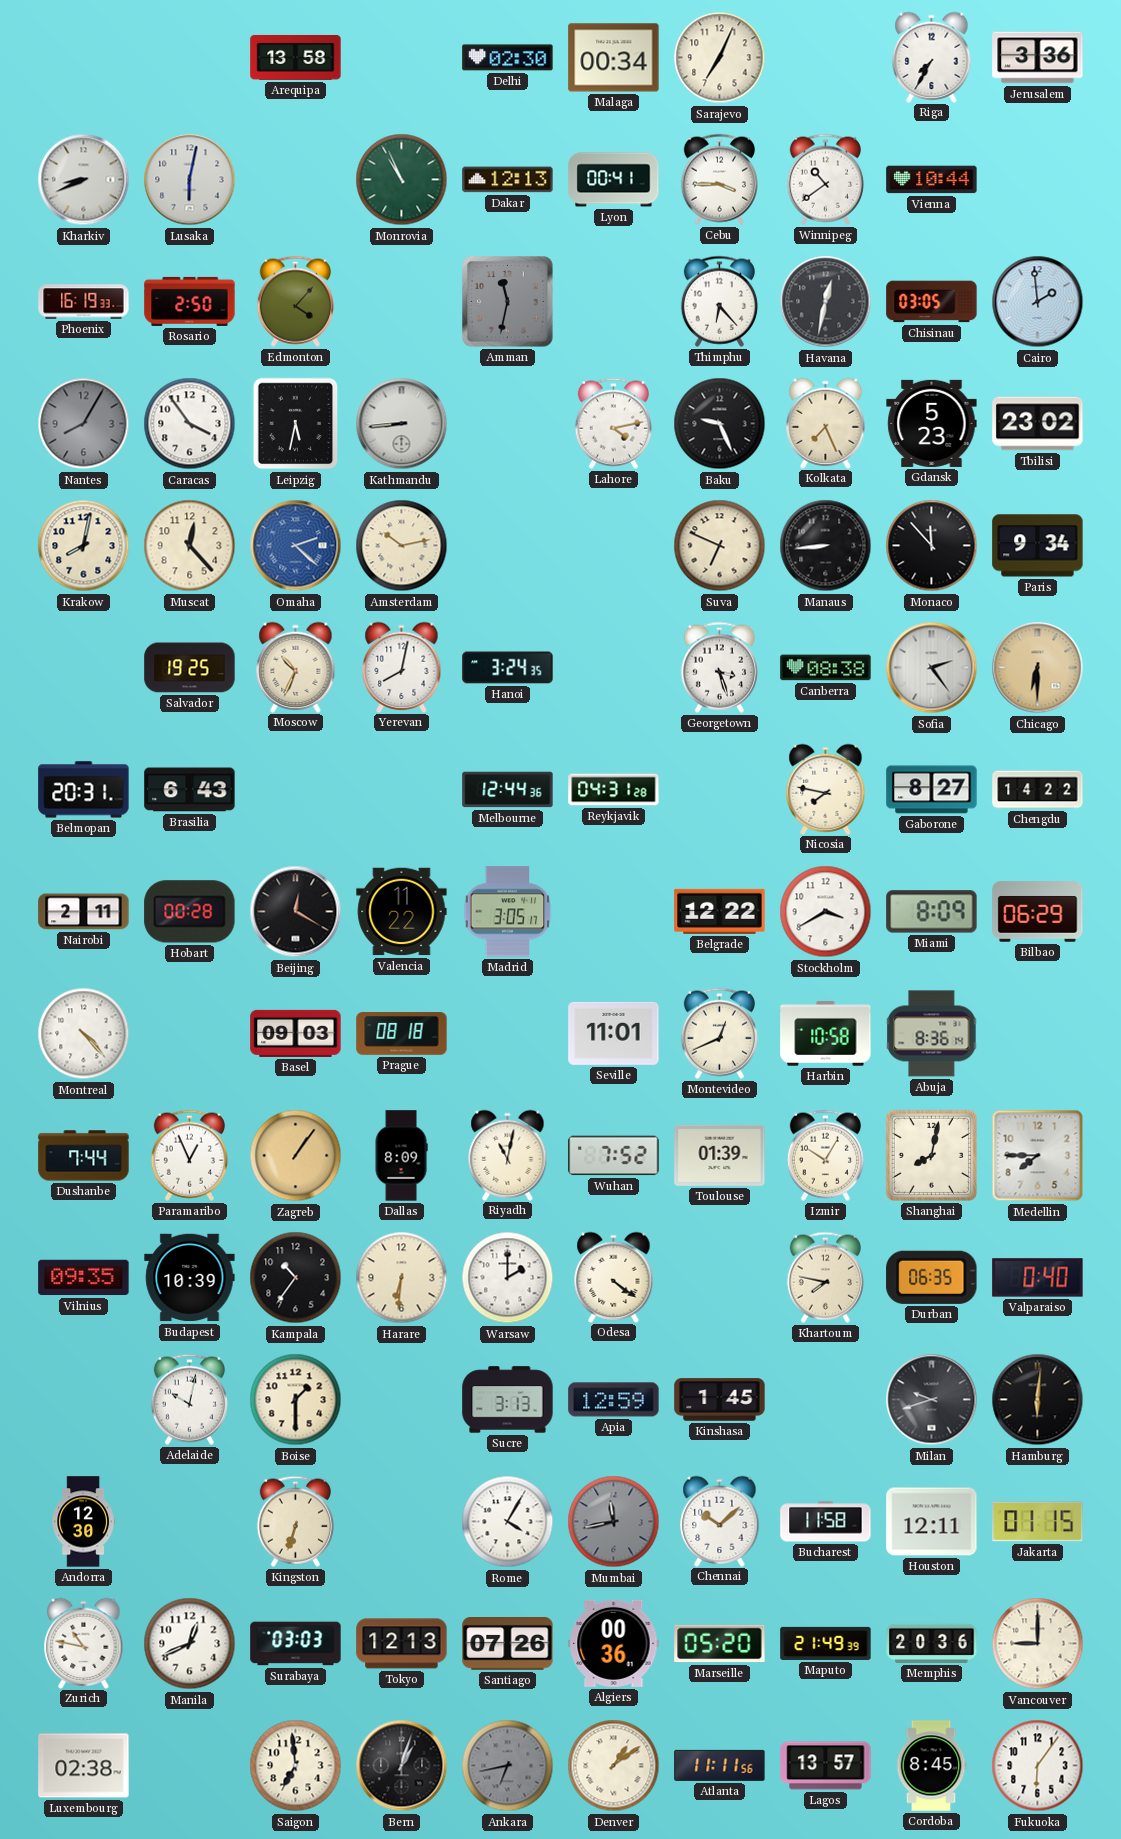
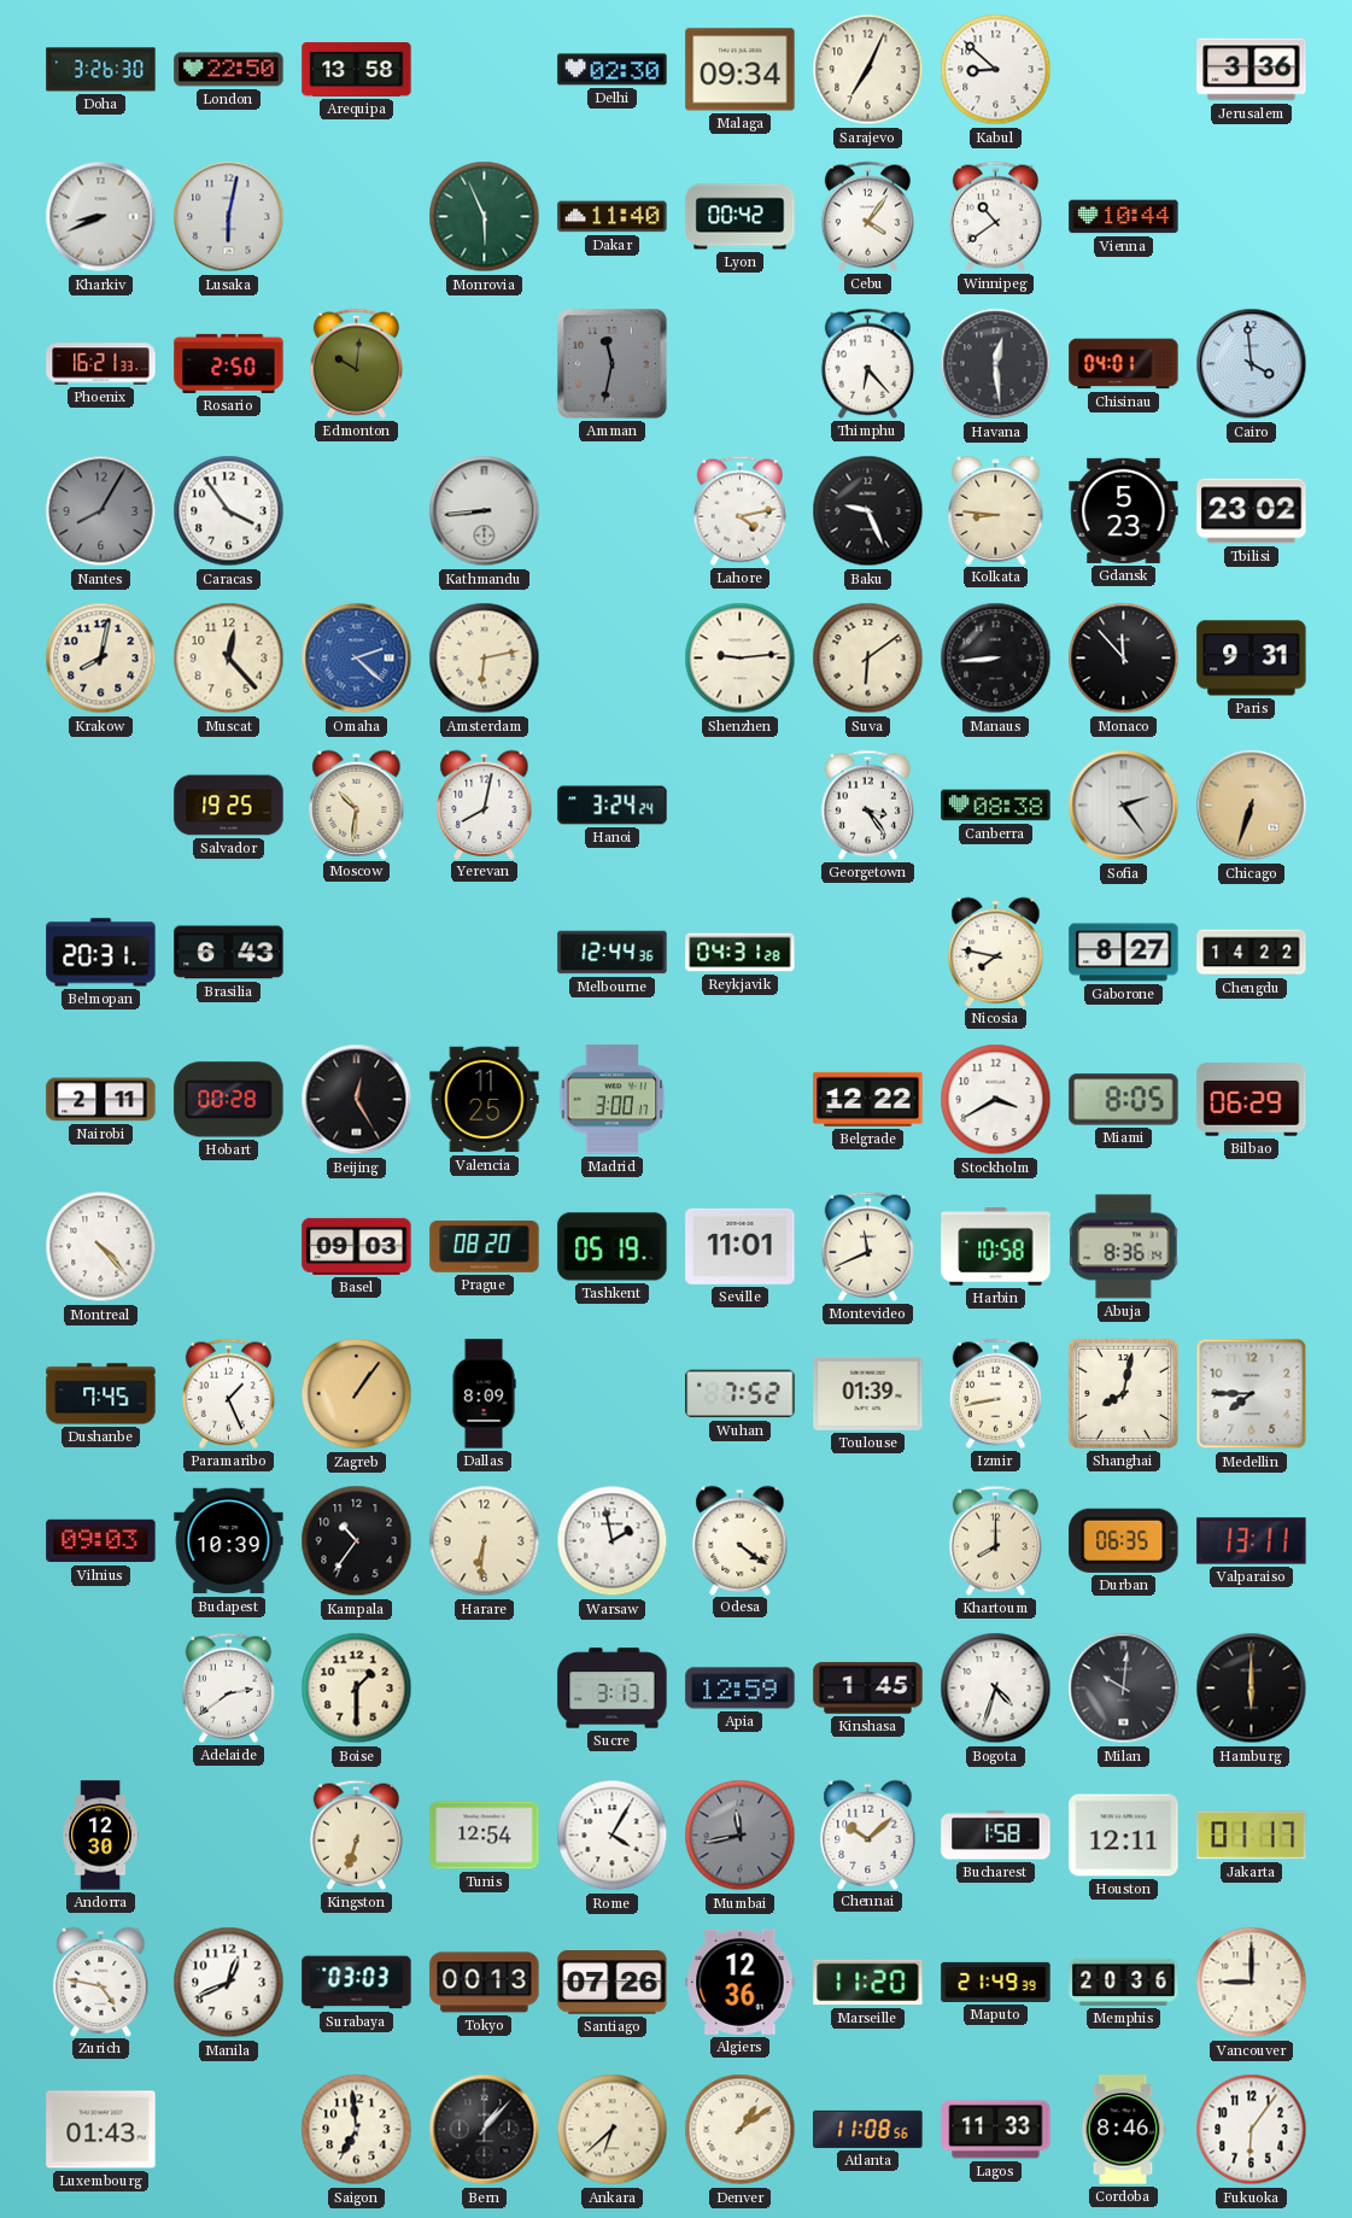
Doha: none -> 3:26 (101, 70)
London: none -> 22:50 (229, 70)
Malaga: 00:34 -> 09:34 (741, 70)
Kabul: none -> 8:52 (996, 70)
Riga: 7:35 -> none (932, 57)
Monrovia: 10:56 -> 5:56 (485, 217)
Dakar: 12:13 -> 11:40 (613, 217)
Lyon: 00:41 -> 00:42 (741, 217)
Cebu: 3:45 -> 4:06 (867, 216)
Phoenix: 16:19 -> 16:21 (101, 364)
Edmonton: 4:07 -> 10:01 (356, 363)
Havana: 12:32 -> 12:29 (996, 364)
Chisinau: 03:05 -> 04:01 (1124, 364)
Cairo: 1:59 -> 3:59 (1252, 364)
Leipzig: 5:32 -> none (296, 424)
Kolkata: 7:26 -> 8:46 (996, 510)
Amsterdam: 10:13 -> 6:13 (485, 659)
Shenzhen: none -> 9:14 (741, 659)
Suva: 6:49 -> 6:09 (868, 659)
Paris: 9:34 -> 9:31 (1252, 659)
Moscow: 10:34 -> 10:31 (357, 804)
Hanoi: 3:24:35 -> 3:24:24 (613, 806)
Georgetown: 3:27 -> 3:24 (867, 804)
Chicago: 6:30 -> 6:33 (1252, 806)
Beijing: 12:20 -> 12:25 (357, 1100)
Valencia: 11:22 -> 11:25 (485, 1100)
Madrid: 3:05 -> 3:00 (613, 1100)
Miami: 8:09 -> 8:05 (1124, 1100)
Prague: 08:18 -> 08:20 (485, 1247)
Tashkent: none -> 05:19 (613, 1247)
Montevideo: 12:41 -> 11:41 (867, 1246)
Dushanbe: 7:44 -> 7:45 (101, 1394)
Paramaribo: 12:56 -> 1:26 (228, 1393)
Riyadh: 11:02 -> none (508, 1155)
Izmir: 10:05 -> 8:43 (995, 1393)
Vilnius: 09:35 -> 09:03 (101, 1541)
Warsaw: 2:00 -> 1:58 (613, 1541)
Khartoum: 7:47 -> 8:00 (995, 1540)
Valparaiso: 0:40 -> 13:11 (1252, 1541)
Adelaide: 10:02 -> 2:39 (228, 1687)
Bogota: none -> 4:33 (996, 1689)
Milan: 9:42 -> 10:01 (1124, 1689)
Hamburg: 6:01 -> 6:00 (1252, 1689)
Tunis: none -> 12:54 (485, 1836)
Bucharest: 11:58 -> 1:58 (996, 1836)
Jakarta: 01:15 -> 01:17 (1252, 1836)
Zurich: 10:47 -> 4:47 (101, 1982)
Tokyo: 12:13 -> 00:13 (485, 1983)
Algiers: 00:36 -> 12:36 (741, 1982)
Marseille: 05:20 -> 11:20 (868, 1983)
Luxembourg: 02:38 -> 01:43 (101, 2130)
Bern: 1:03 -> 1:07 (485, 2130)
Ankara: 6:43 -> 6:38 (613, 2130)
Ankara dial: grey -> cream (613, 2130)
Atlanta: 11:11 -> 11:08 (868, 2129)
Lagos: 13:57 -> 11:33 (996, 2130)
Cordoba: 8:45 -> 8:46 (1123, 2130)
